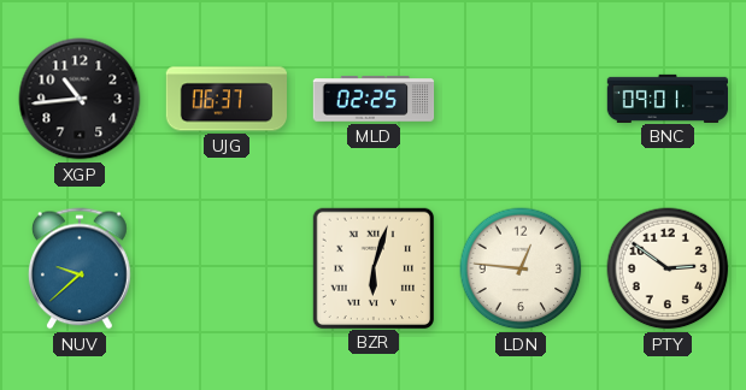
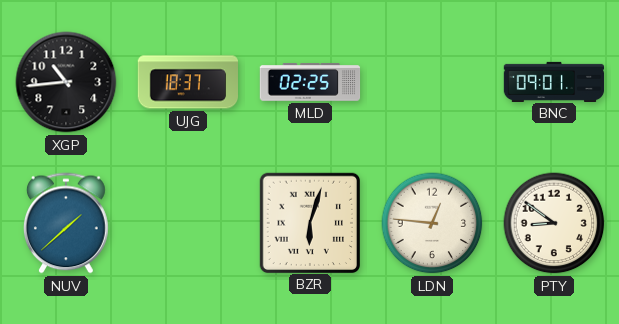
UJG: 06:37 -> 18:37 (188, 82)
NUV: 9:38 -> 1:38 (67, 223)
PTY: 2:51 -> 8:51 (554, 223)
